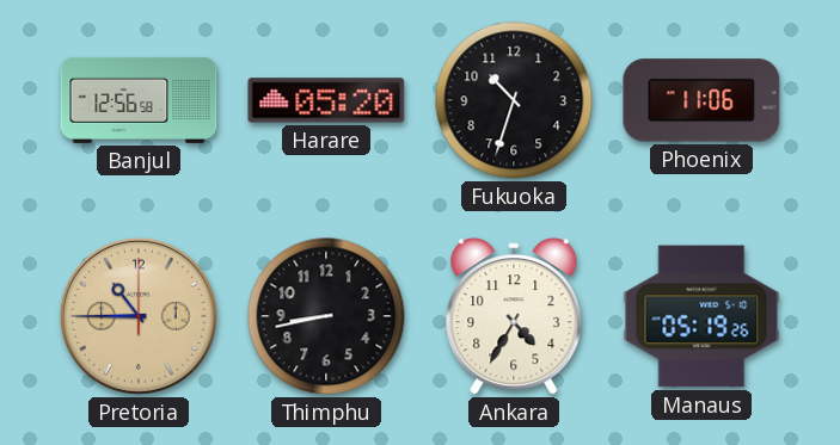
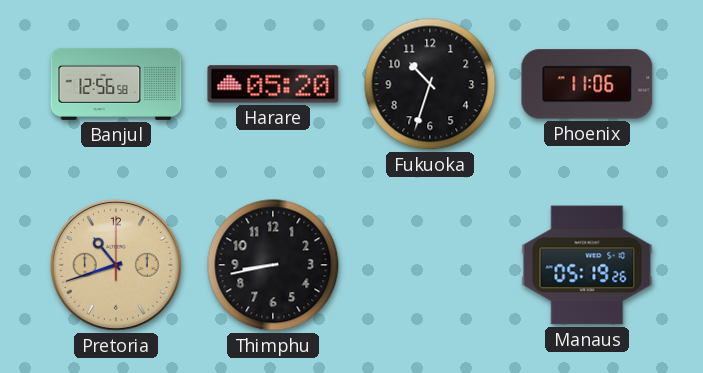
Pretoria: 10:45 -> 10:42 (116, 265)
Ankara: 4:35 -> none (514, 316)
